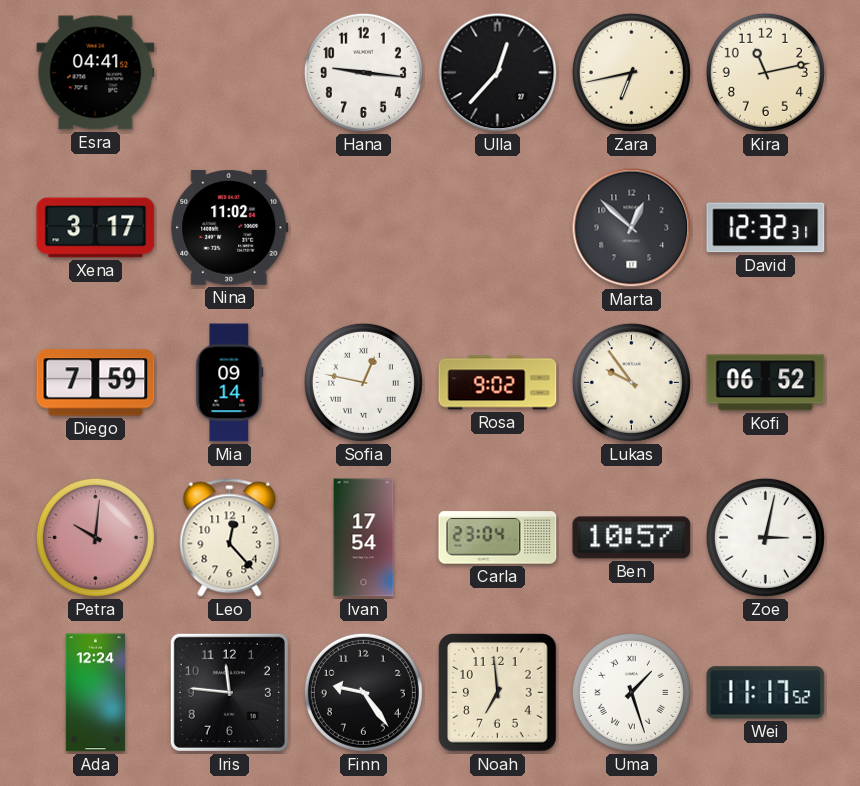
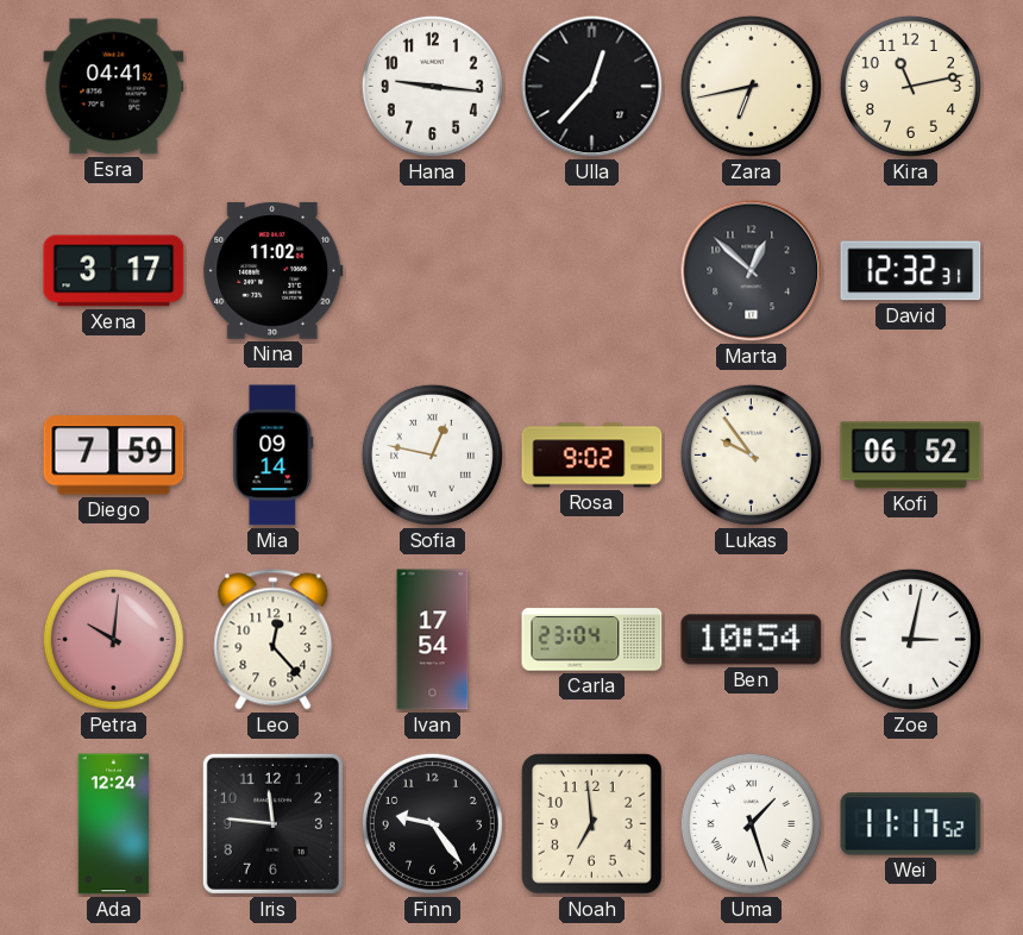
Ben: 10:57 -> 10:54 (752, 640)
